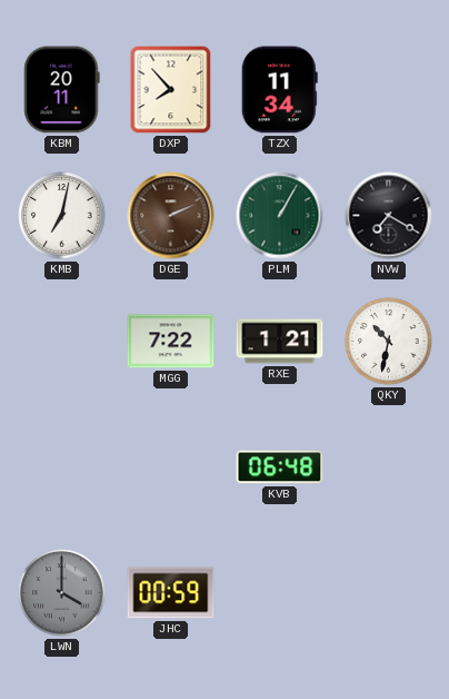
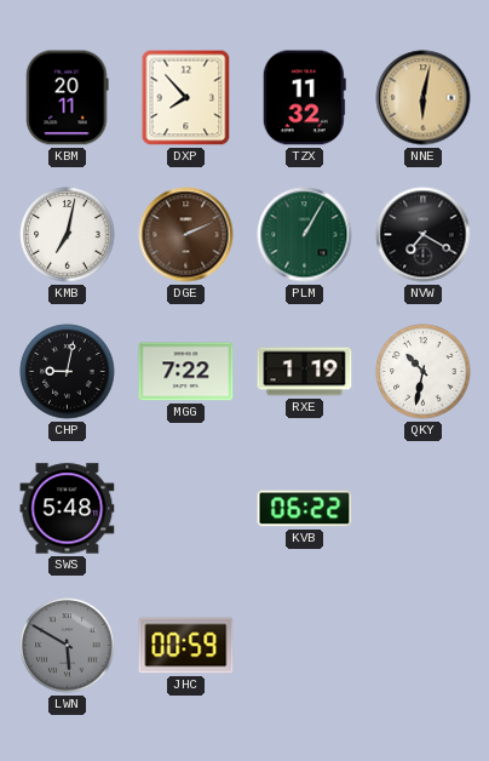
TZX: 11:34 -> 11:32 (304, 98)
NNE: none -> 6:02 (424, 98)
CHP: none -> 9:02 (68, 372)
RXE: 1:21 -> 1:19 (305, 372)
SWS: none -> 5:48 (68, 509)
KVB: 06:48 -> 06:22 (305, 509)
LWN: 4:00 -> 5:50 (68, 646)
